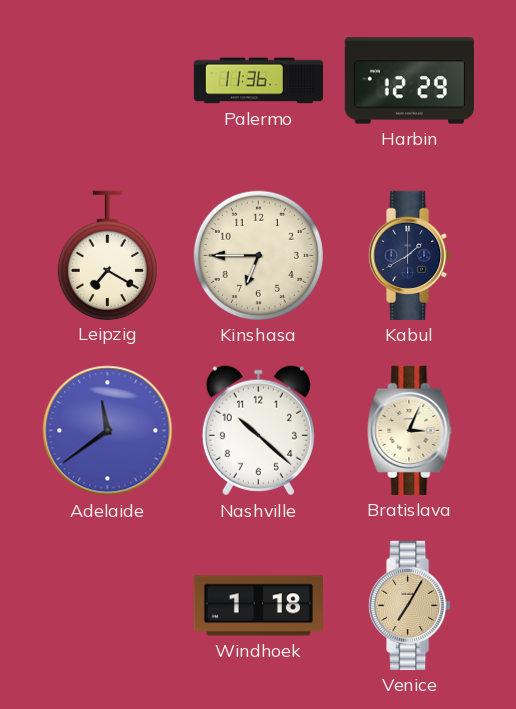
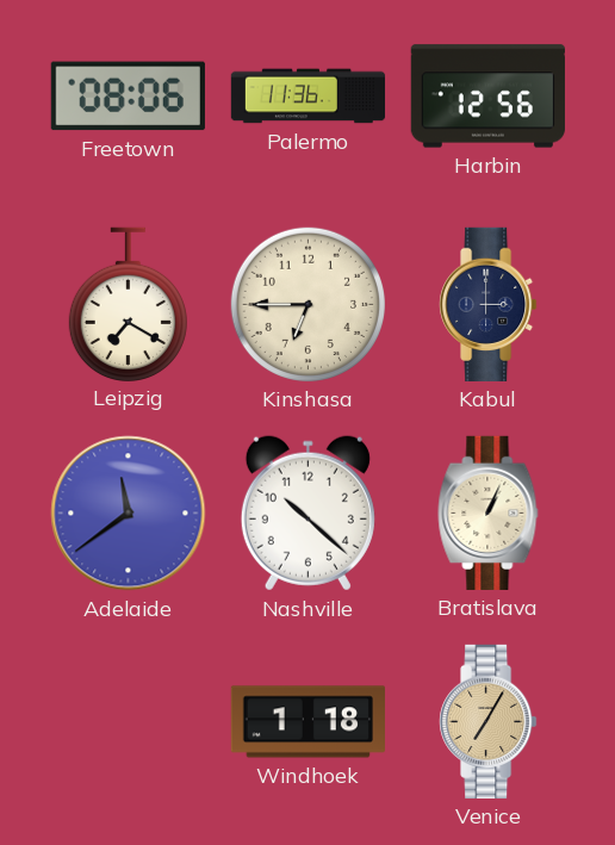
Freetown: none -> 08:06 (128, 97)
Harbin: 12:29 -> 12:56 (487, 97)
Kabul: 1:40 -> 3:00 (489, 304)
Bratislava: 3:04 -> 1:04 (489, 512)
